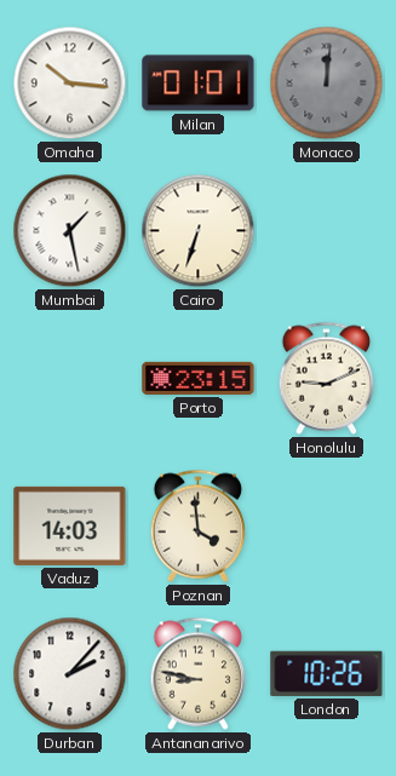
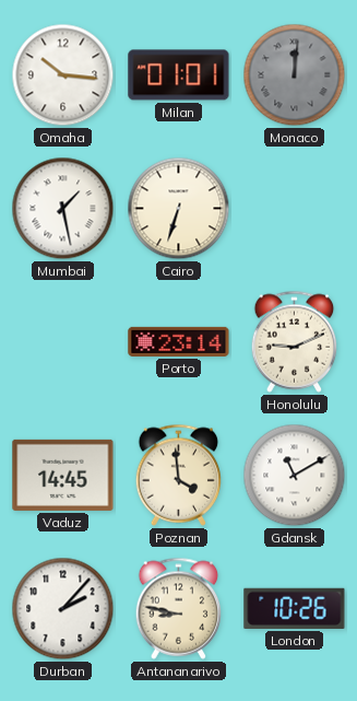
Porto: 23:15 -> 23:14 (179, 341)
Vaduz: 14:03 -> 14:45 (63, 475)
Gdansk: none -> 11:10 (295, 476)
